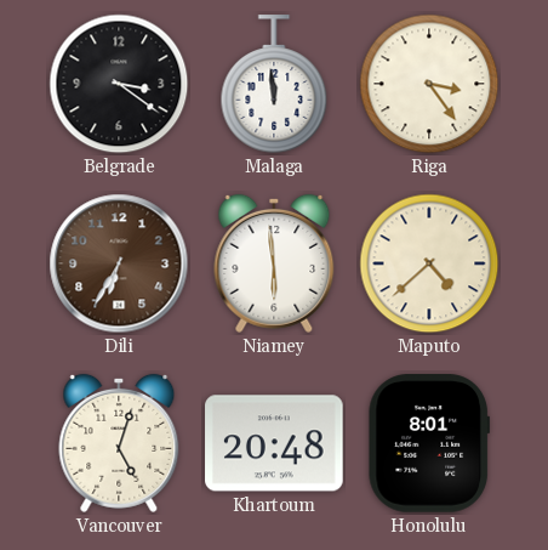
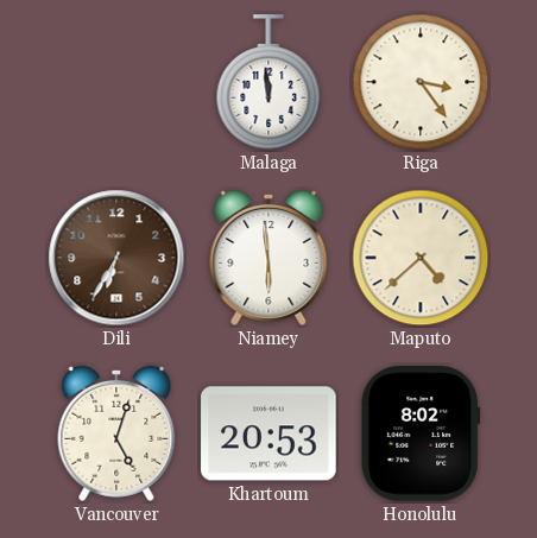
Belgrade: 3:21 -> none (119, 84)
Khartoum: 20:48 -> 20:53 (268, 433)
Honolulu: 8:01 -> 8:02 (419, 433)
